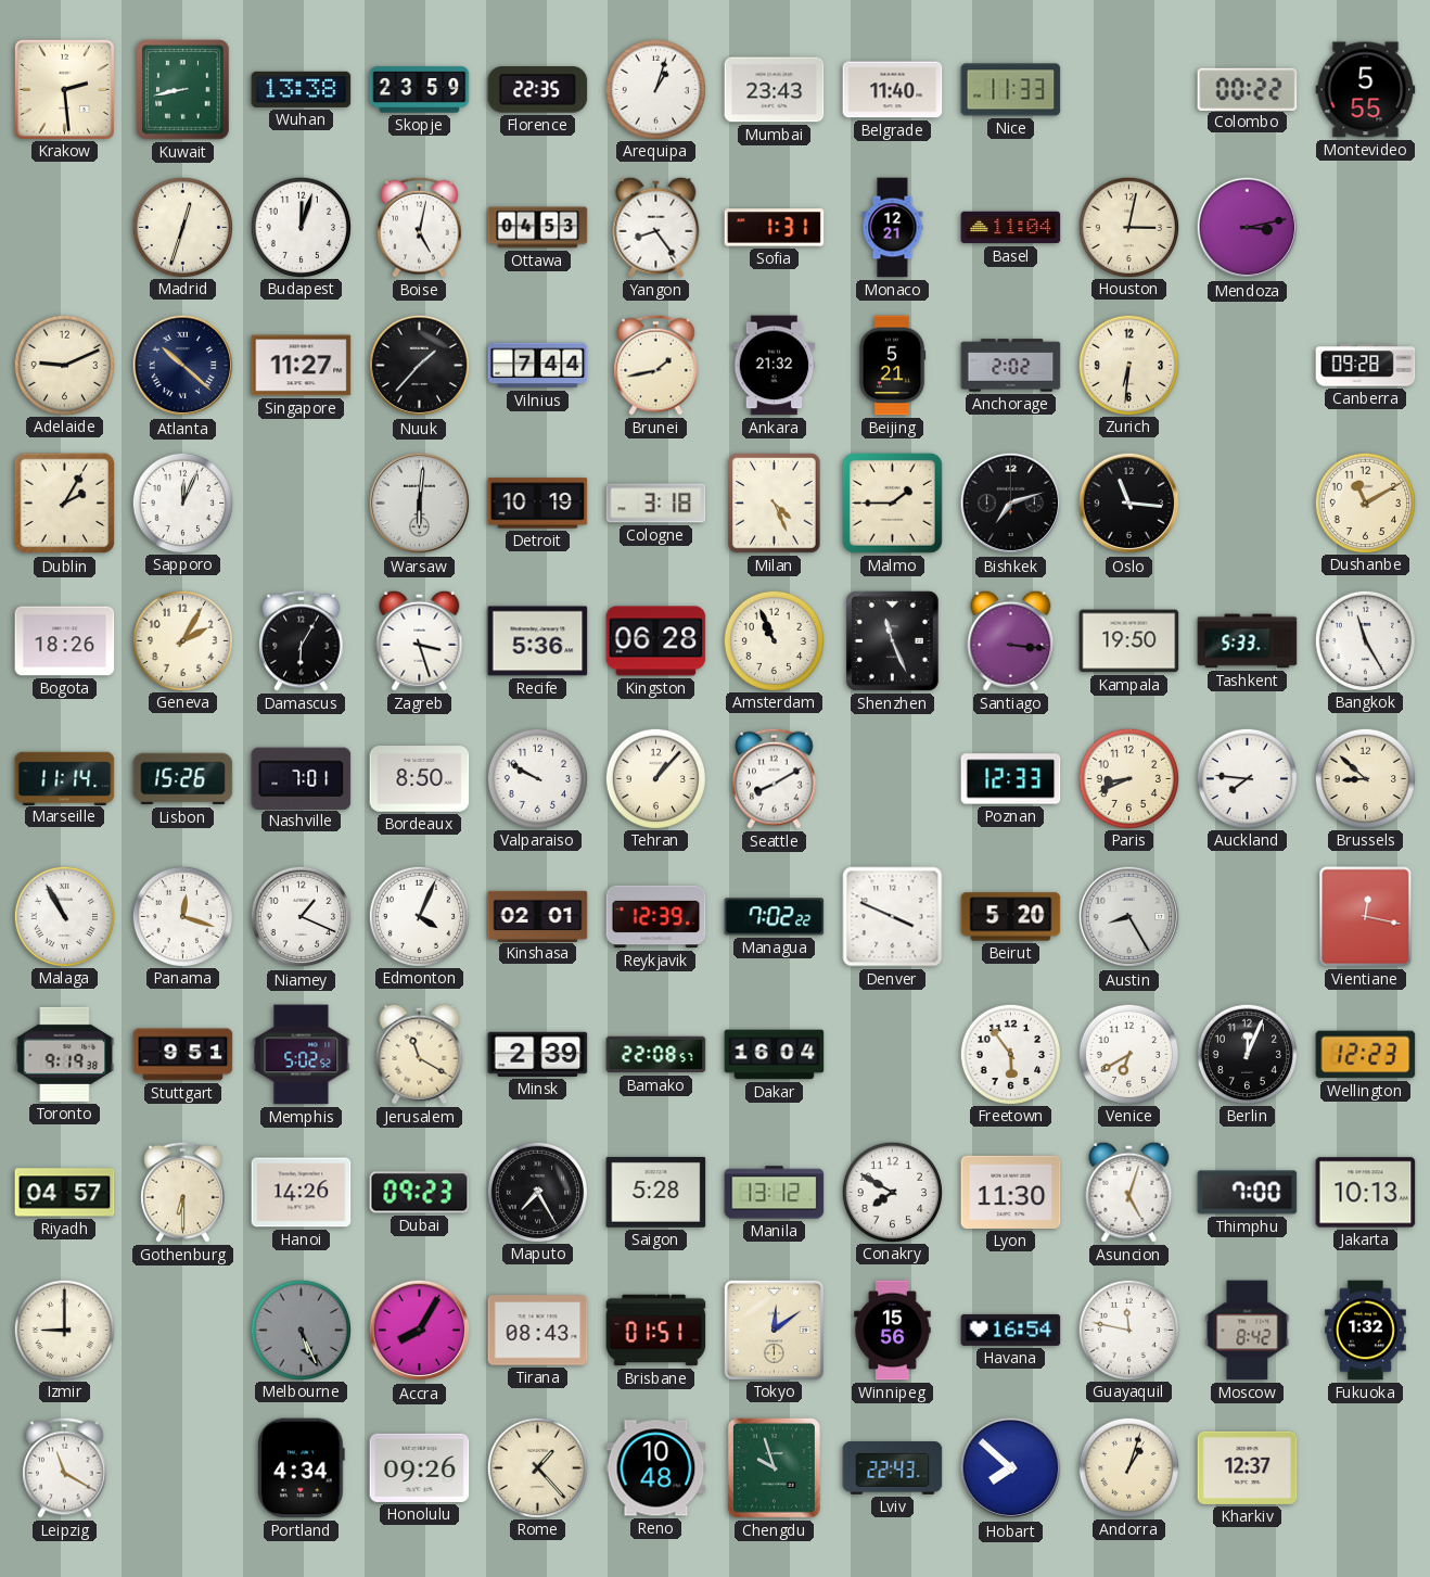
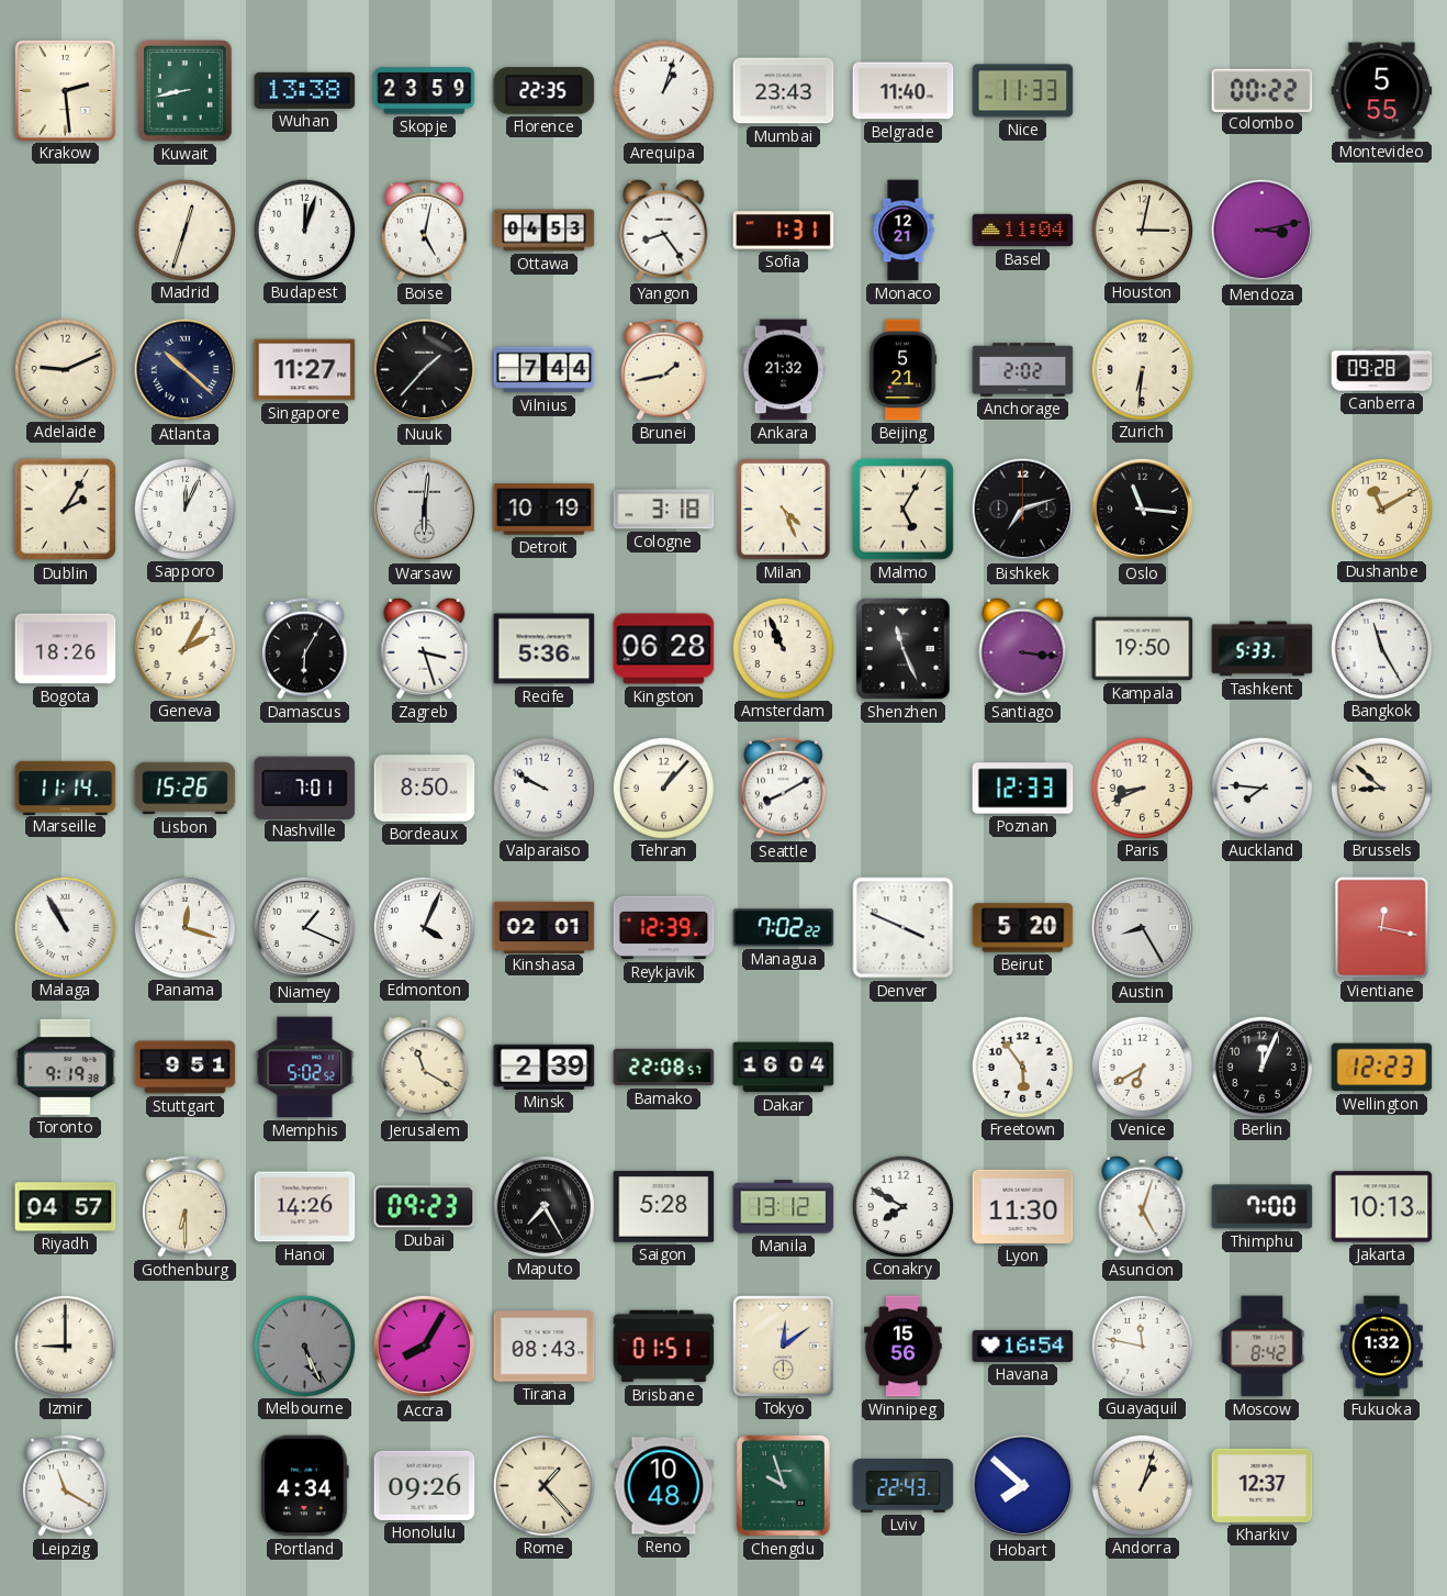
Malmo: 1:45 -> 5:05 (902, 509)
